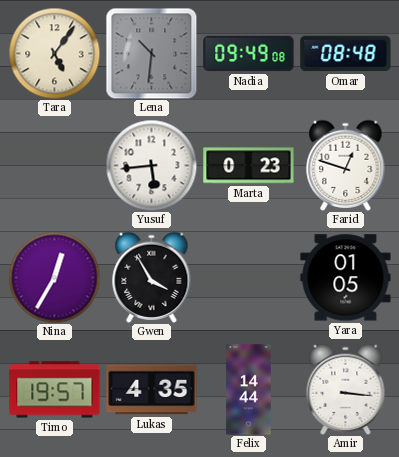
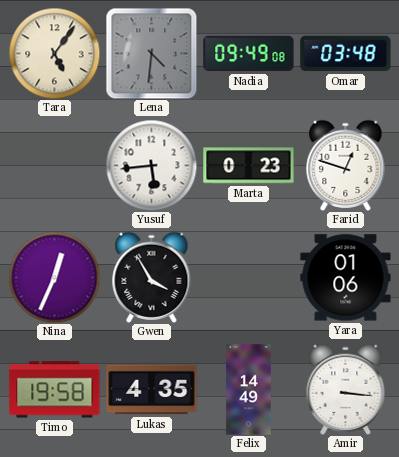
Lena: 10:31 -> 4:31 (151, 53)
Omar: 08:48 -> 03:48 (346, 54)
Nina: 12:35 -> 12:34 (54, 277)
Yara: 01:05 -> 01:06 (346, 278)
Timo: 19:57 -> 19:58 (55, 390)
Felix: 14:44 -> 14:49 (249, 390)
